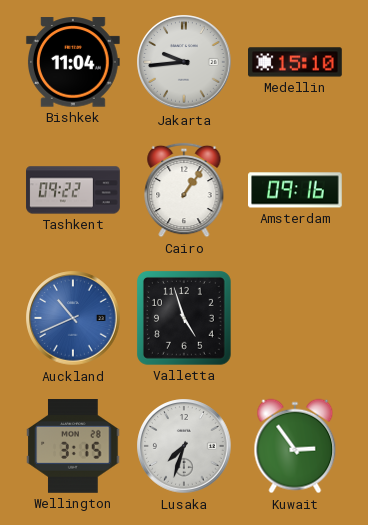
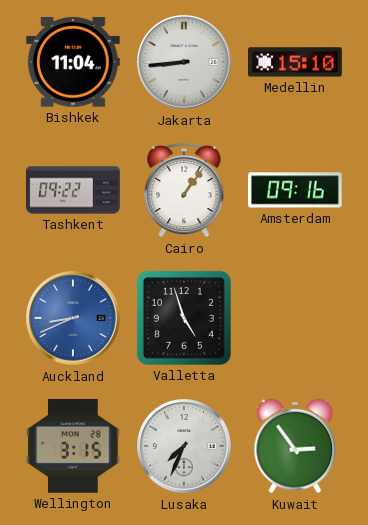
Jakarta: 9:44 -> 8:44 (184, 62)
Auckland: 10:41 -> 8:41 (73, 318)
Lusaka: 7:33 -> 7:34 (184, 446)
